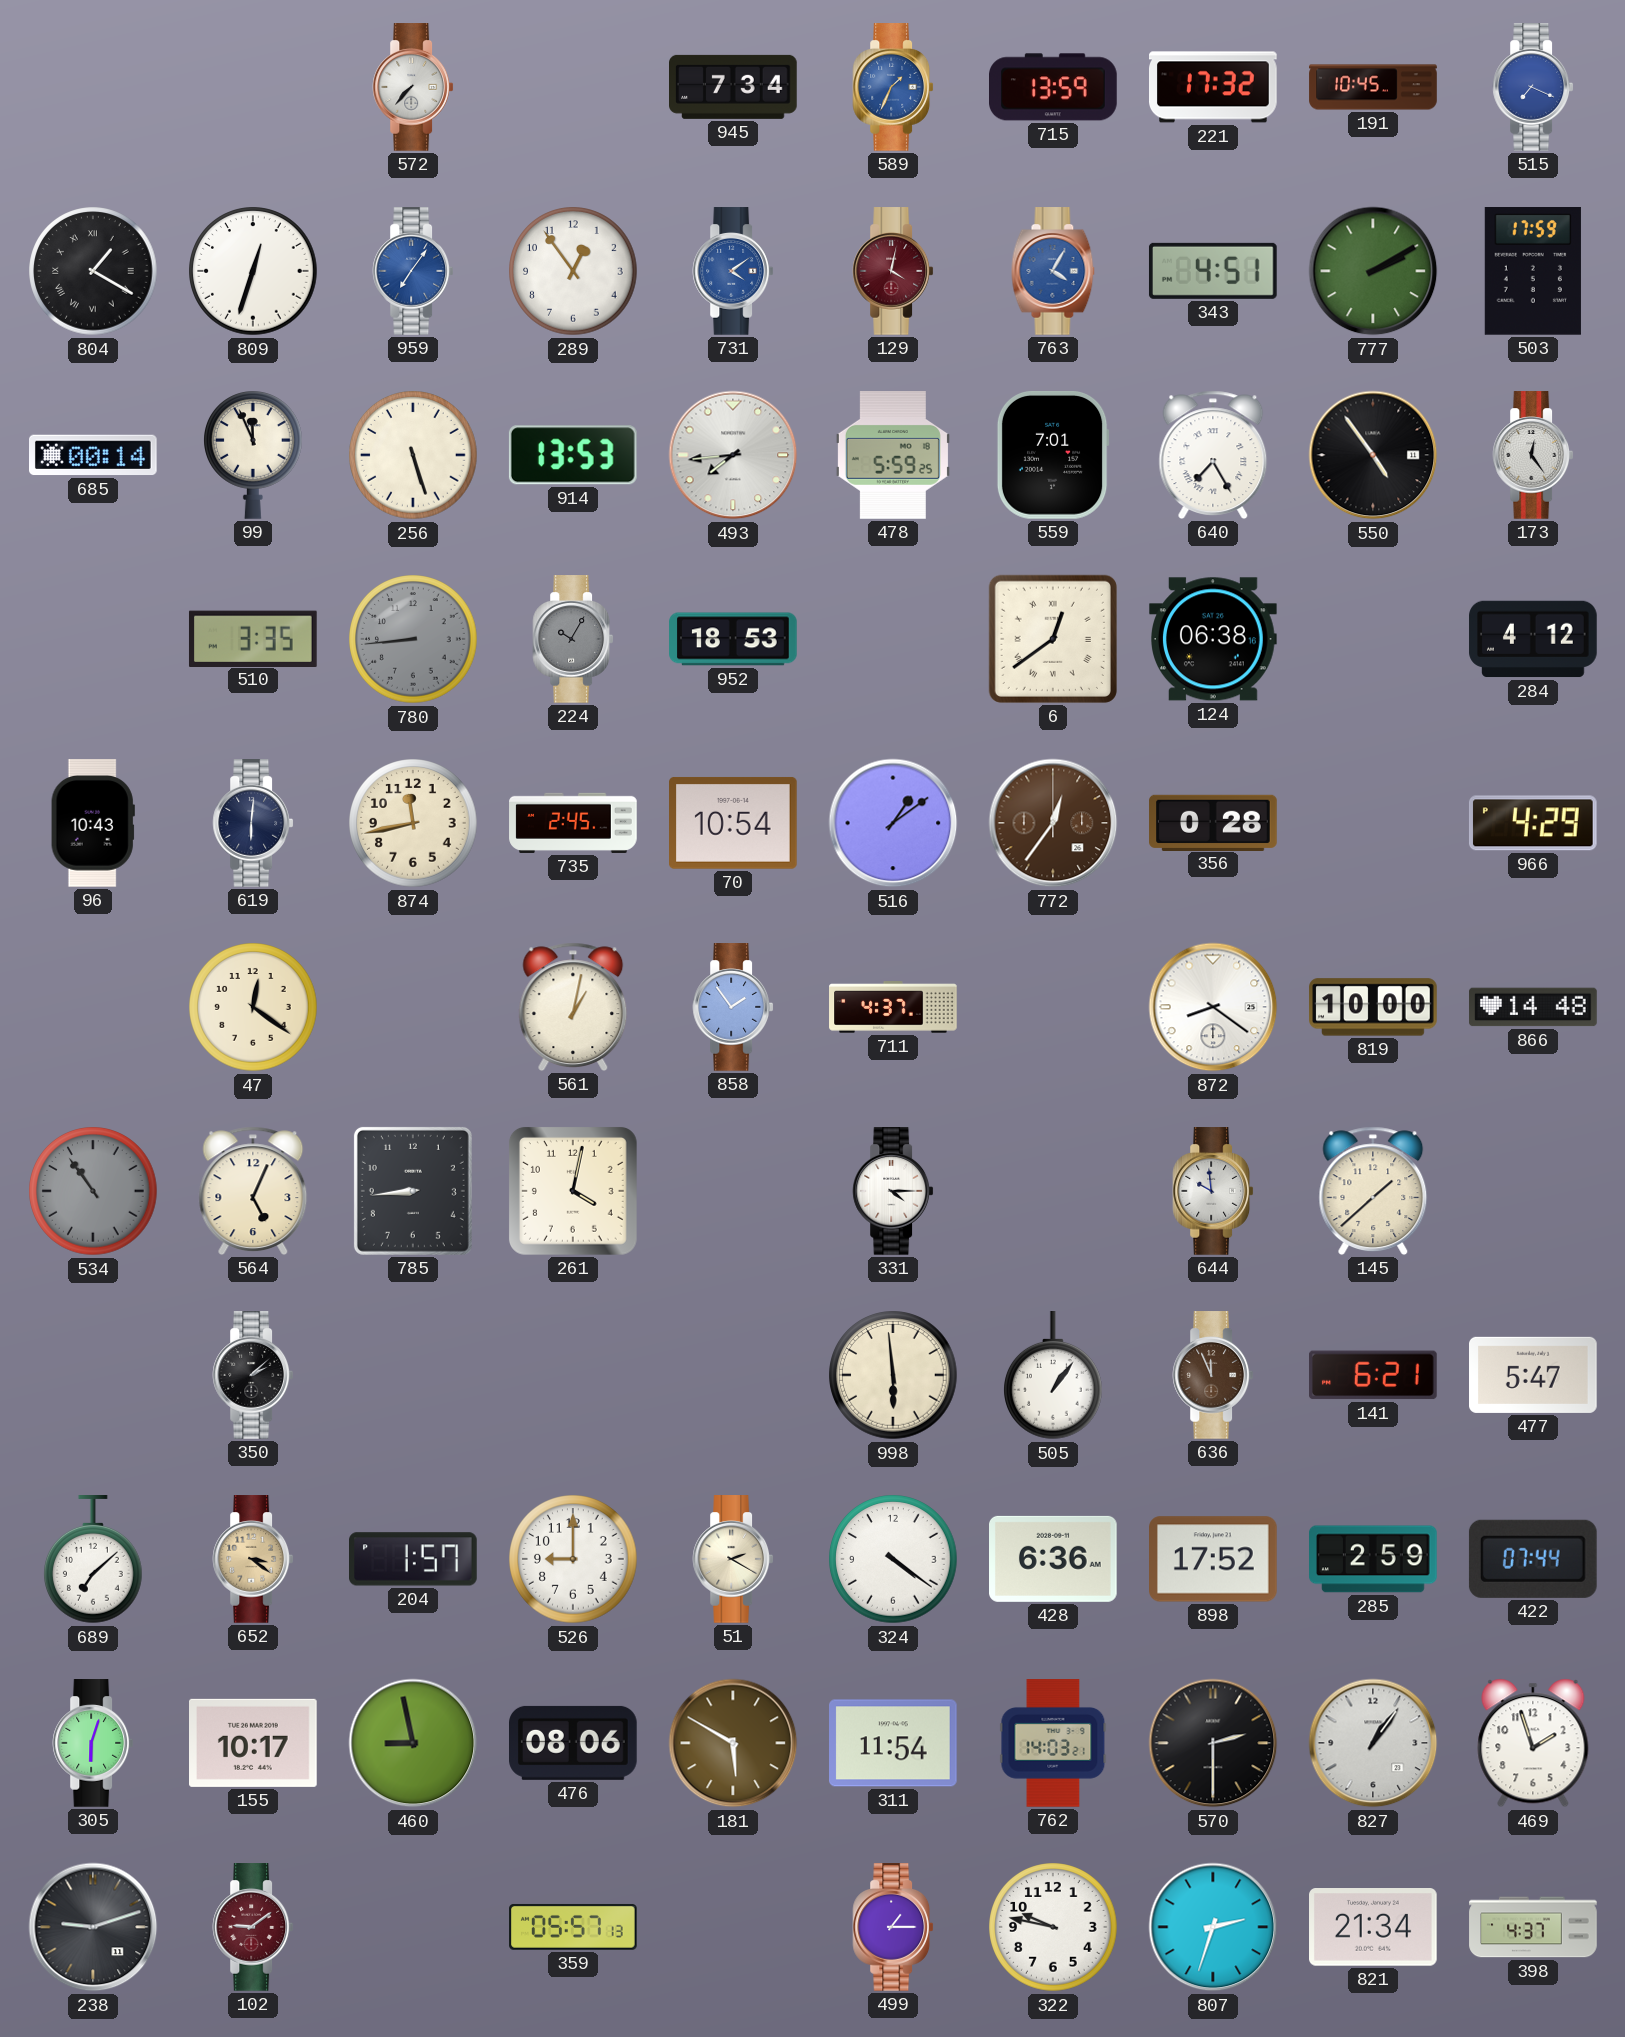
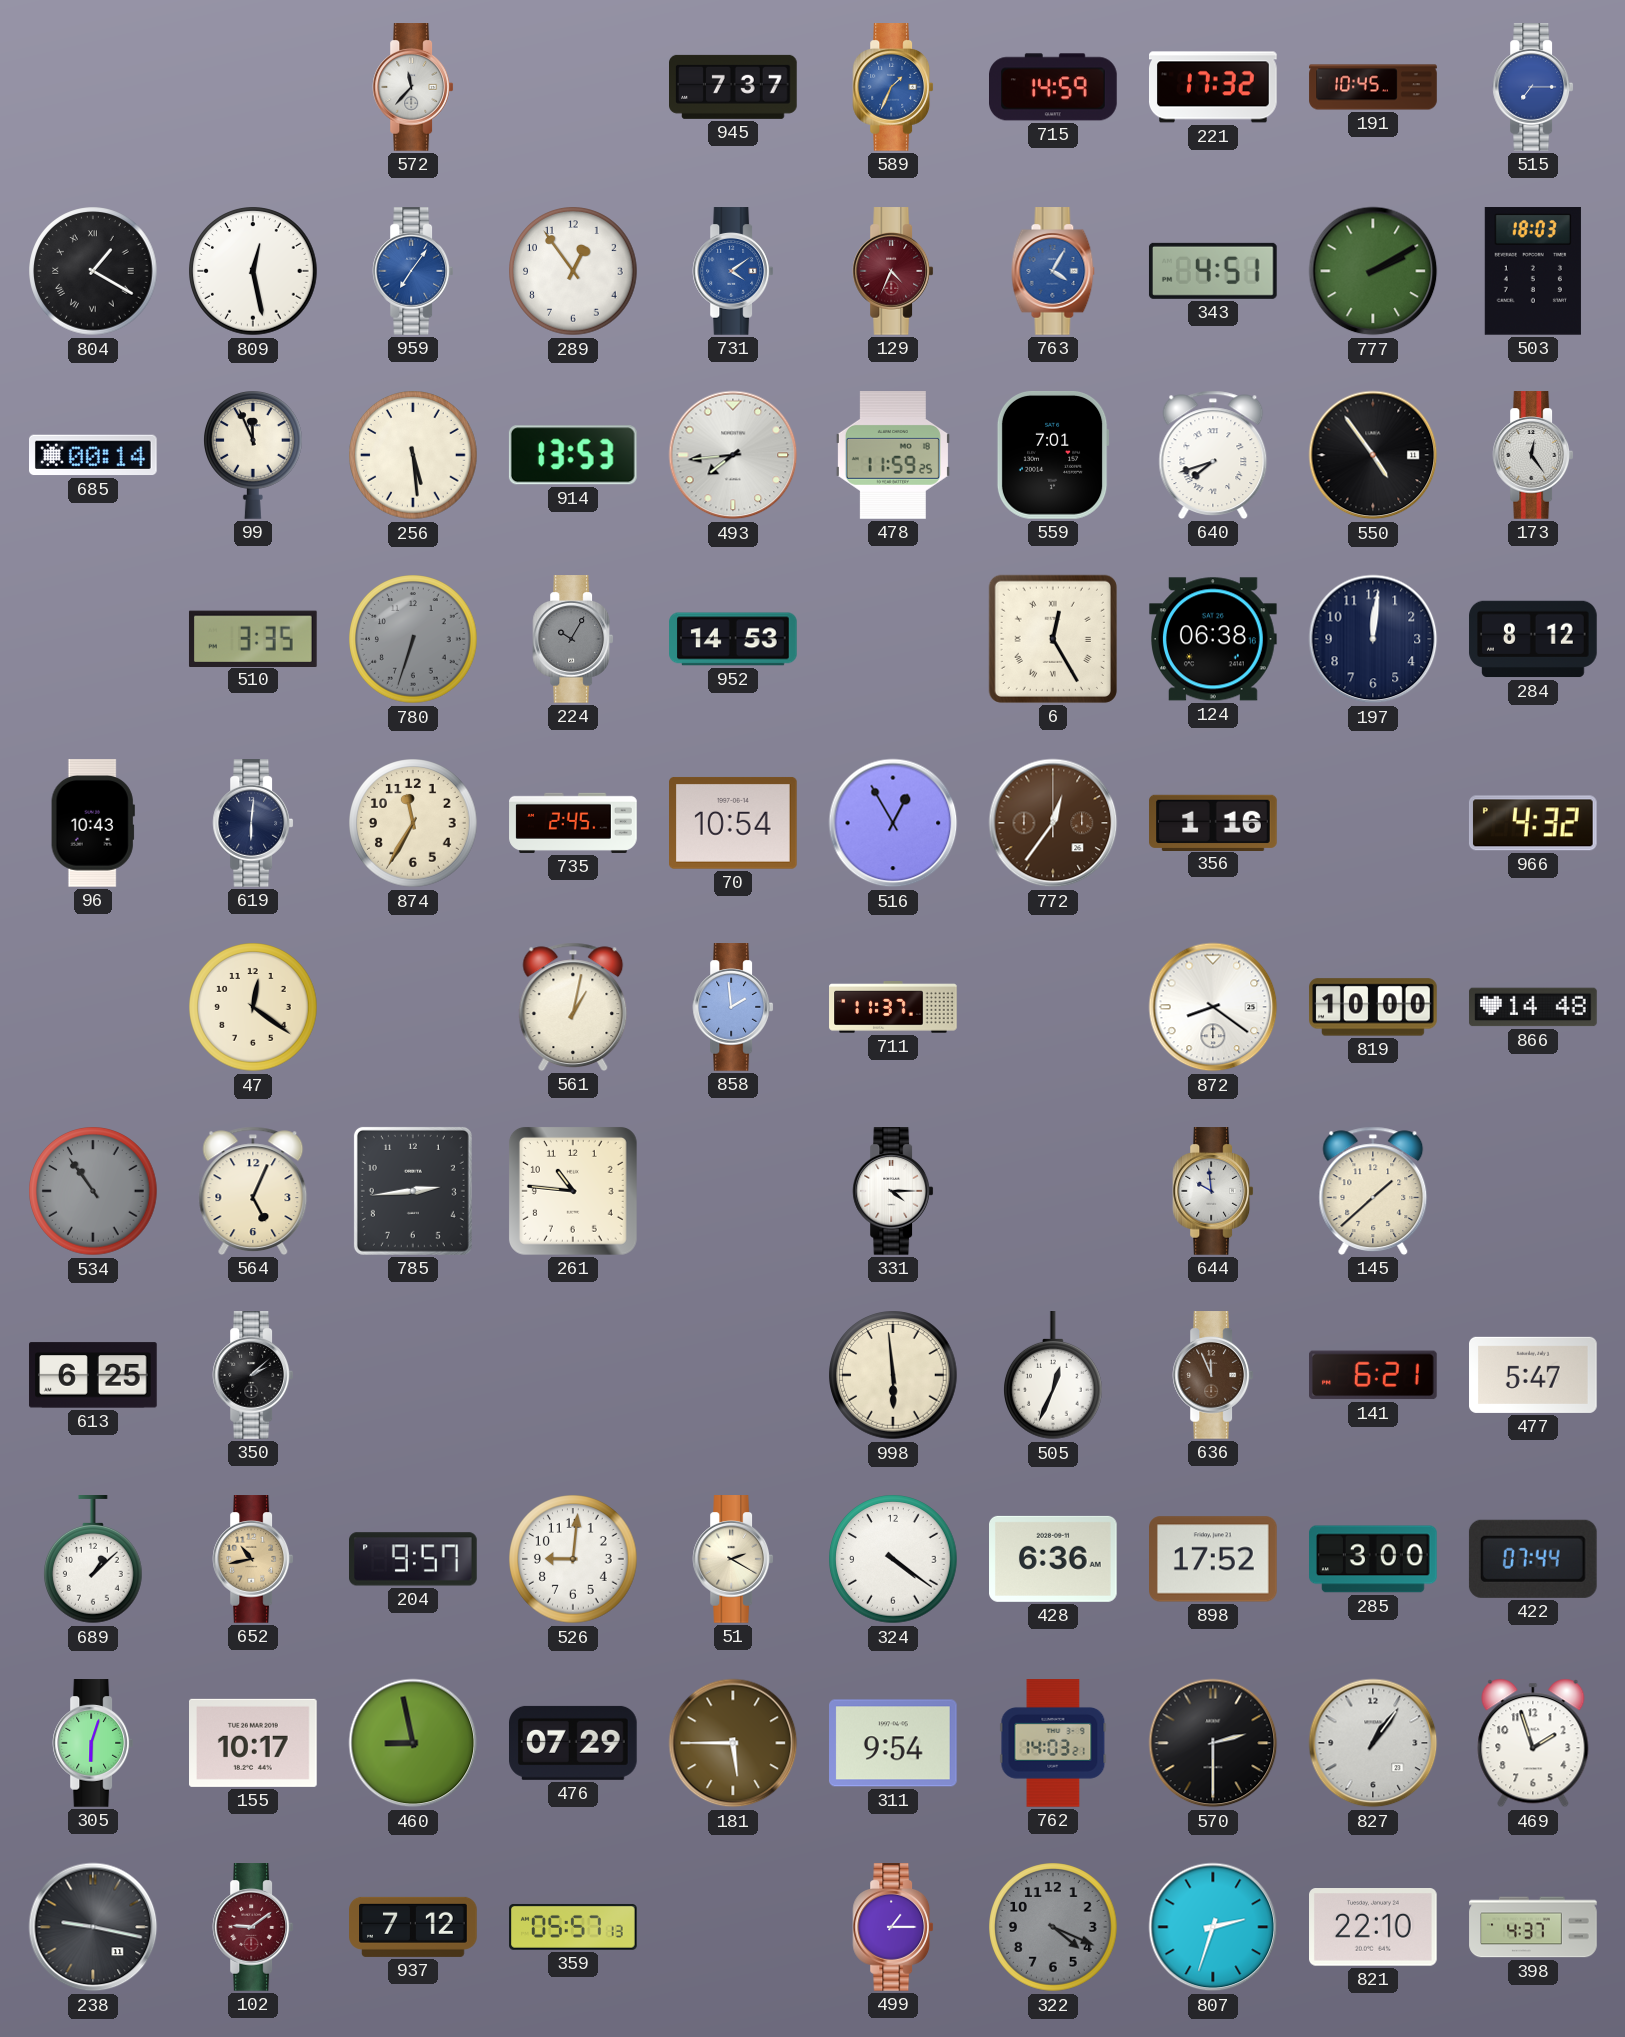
572: 7:37 -> 11:37 (413, 87)
945: 7:34 -> 7:37 (734, 87)
715: 13:59 -> 14:59 (1054, 87)
515: 7:19 -> 7:15 (1533, 87)
809: 12:33 -> 12:28 (253, 271)
129: 4:02 -> 4:34 (893, 271)
503: 17:59 -> 18:03 (1533, 272)
256: 5:27 -> 5:29 (413, 455)
478: 5:59 -> 11:59 (893, 455)
640: 7:25 -> 7:42 (1213, 455)
780: 8:44 -> 6:33 (413, 639)
952: 18:53 -> 14:53 (733, 639)
6: 12:39 -> 12:25 (1053, 639)
197: none -> 12:01 (1373, 639)
284: 4:12 -> 8:12 (1533, 639)
874: 11:43 -> 11:35 (413, 823)
516: 1:09 -> 12:55 (893, 823)
356: 0:28 -> 1:16 (1213, 822)
966: 4:29 -> 4:32 (1533, 823)
858: 1:54 -> 1:59 (733, 1007)
711: 4:37 -> 11:37 (893, 1007)
785: 8:44 -> 2:44 (413, 1191)
261: 4:02 -> 10:46 (573, 1191)
613: none -> 6:25 (93, 1375)
505: 1:06 -> 12:34 (1054, 1376)
689: 7:08 -> 1:08 (94, 1560)
652: 3:21 -> 10:43 (253, 1559)
204: 1:57 -> 9:57 (414, 1559)
526: 9:00 -> 9:01 (573, 1559)
285: 2:59 -> 3:00 (1374, 1559)
476: 08:06 -> 07:29 (574, 1743)
181: 5:50 -> 5:45 (733, 1743)
311: 11:54 -> 9:54 (894, 1743)
238: 9:12 -> 9:17 (93, 1927)
937: none -> 7:12 (413, 1927)
322: 9:47 -> 4:19 (1053, 1927)
322 dial: white -> grey (1053, 1927)
821: 21:34 -> 22:10 (1374, 1928)
